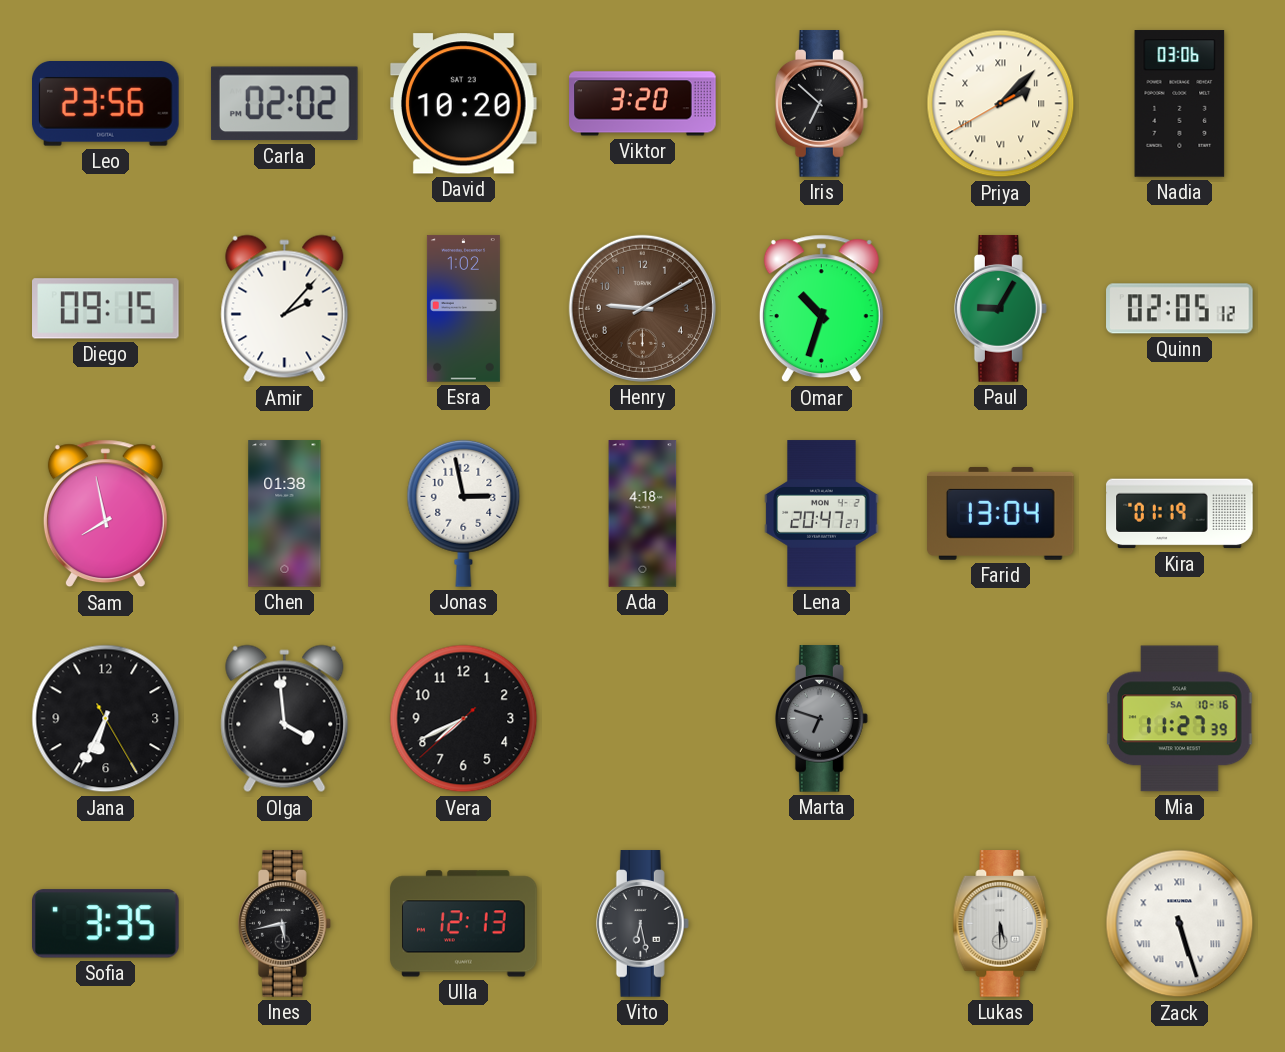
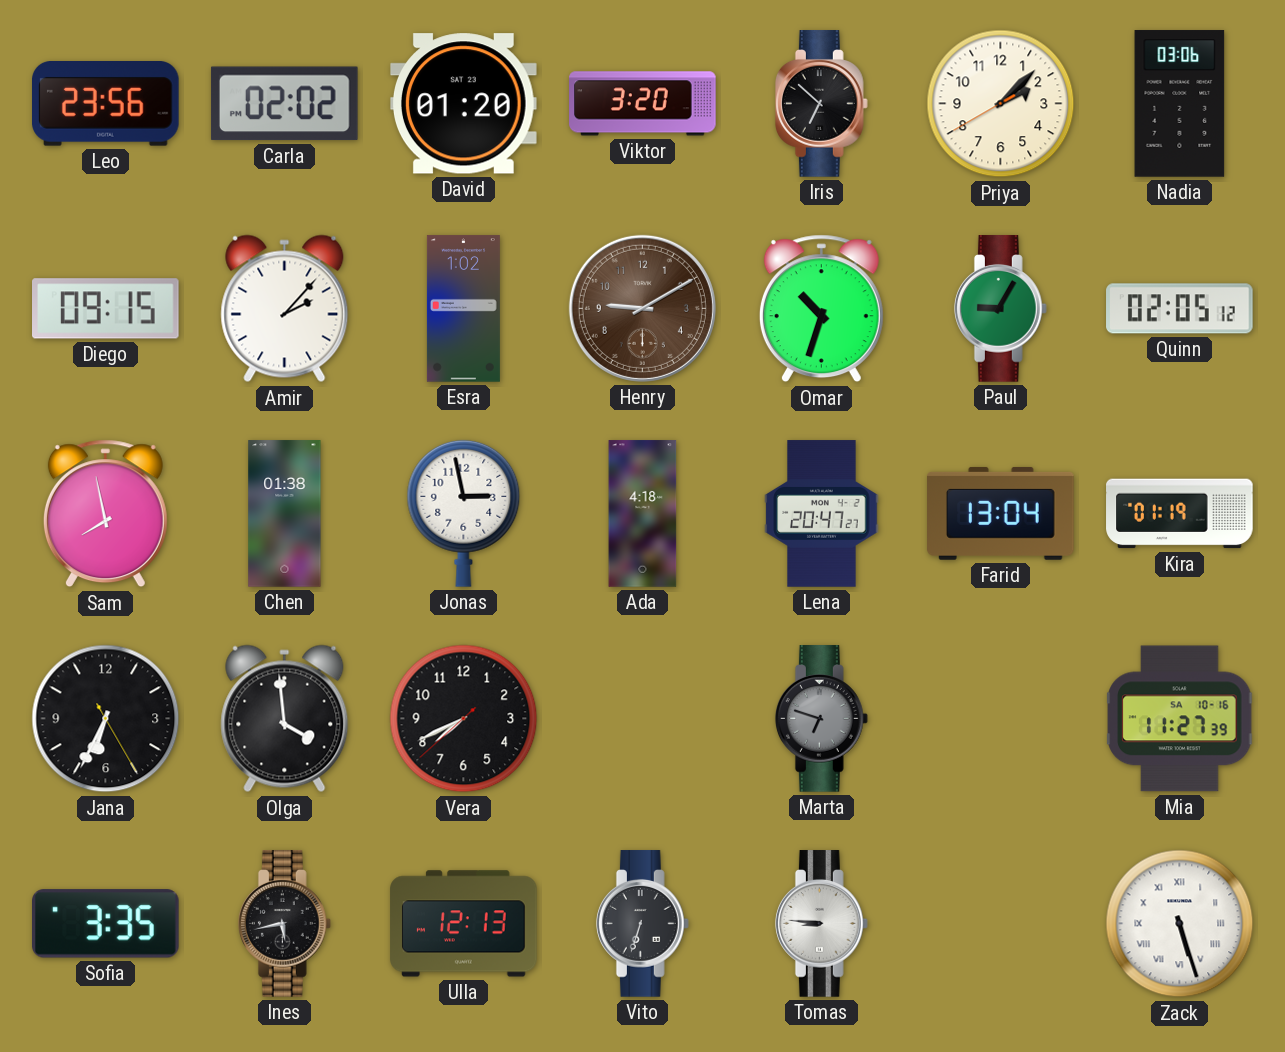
David: 10:20 -> 01:20 (464, 104)
Priya numerals: Roman -> Arabic (1001, 104)
Vito: 6:28 -> 6:33 (642, 924)
Tomas: none -> 8:46 (821, 924)
Lukas: 5:30 -> none (1001, 924)
